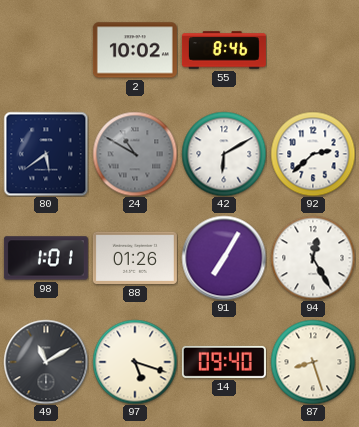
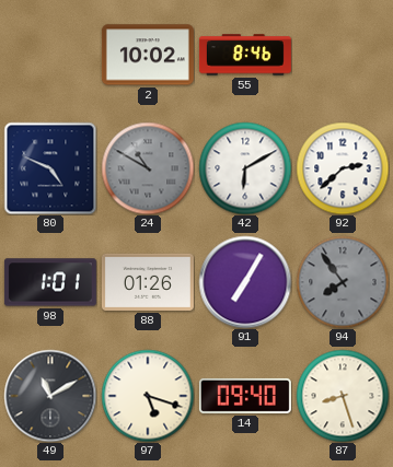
80: 5:39 -> 4:49 (50, 168)
94: 12:25 -> 7:54 (343, 282)
94 dial: white -> grey (343, 282)
